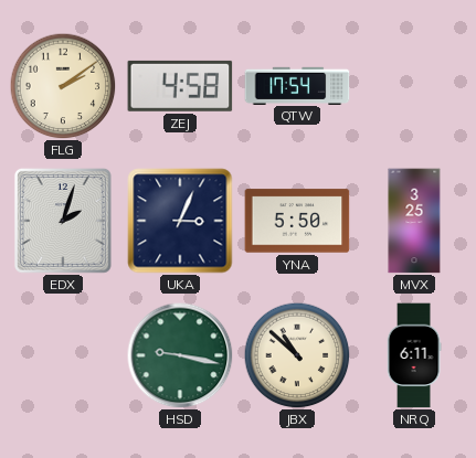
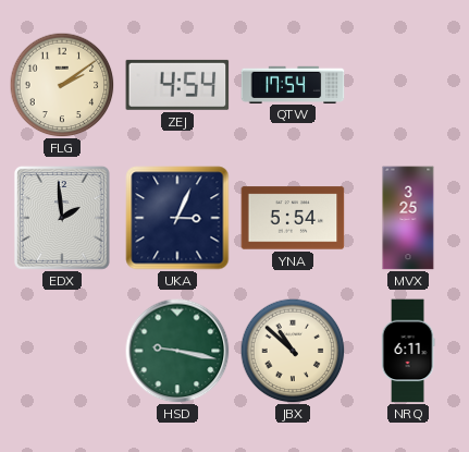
ZEJ: 4:58 -> 4:54 (177, 85)
EDX: 2:03 -> 1:59 (62, 218)
YNA: 5:50 -> 5:54 (293, 218)
